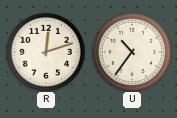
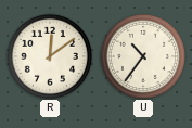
R: 12:12 -> 12:09 (50, 56)
